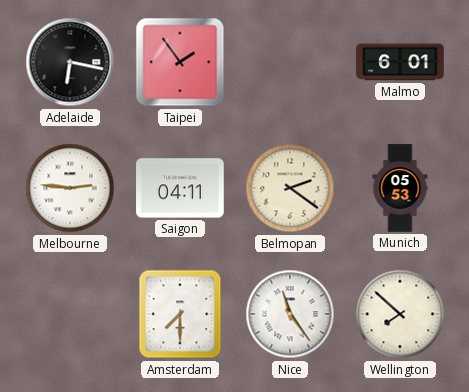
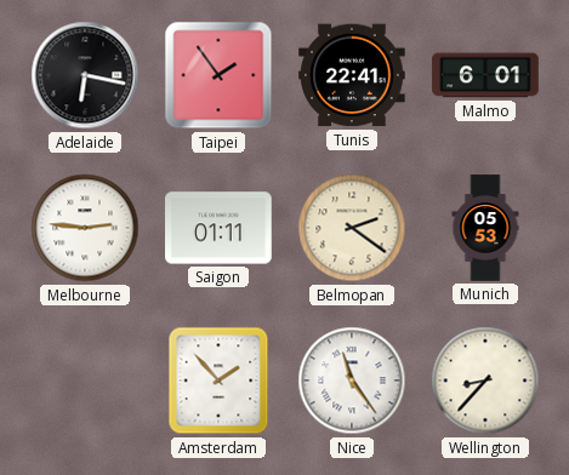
Tunis: none -> 22:41 (352, 75)
Saigon: 04:11 -> 01:11 (218, 228)
Amsterdam: 7:30 -> 1:53 (218, 380)
Wellington: 7:52 -> 8:37 (485, 380)
